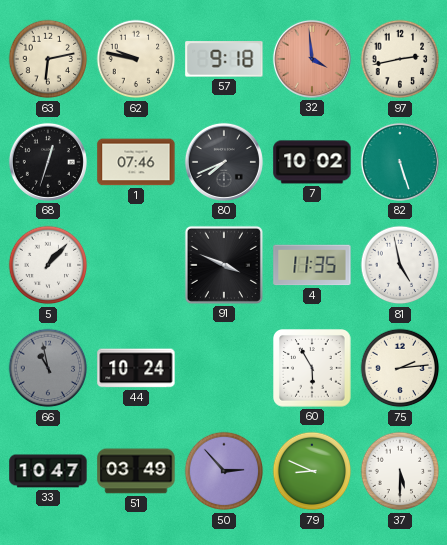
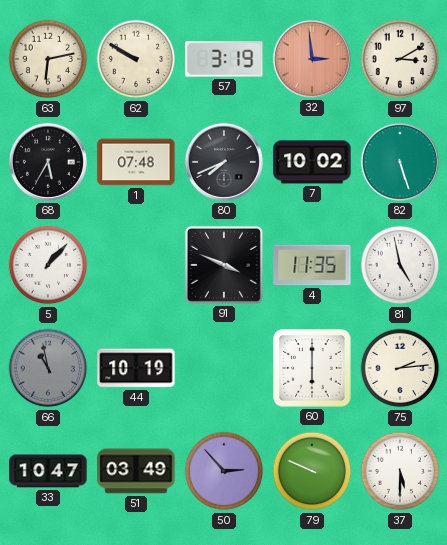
62: 9:47 -> 9:50 (136, 59)
57: 9:18 -> 3:19 (224, 59)
32: 3:59 -> 2:59 (312, 59)
97: 2:43 -> 3:10 (400, 59)
68: 12:33 -> 5:35 (48, 162)
1: 07:46 -> 07:48 (136, 162)
44: 10:24 -> 10:19 (136, 368)
60: 5:55 -> 6:00 (312, 368)
79: 8:49 -> 9:49 (312, 471)
